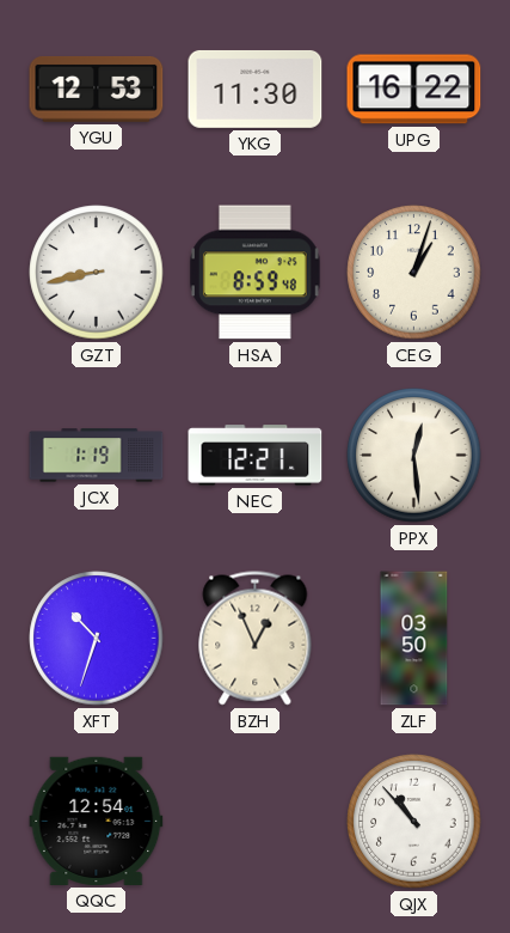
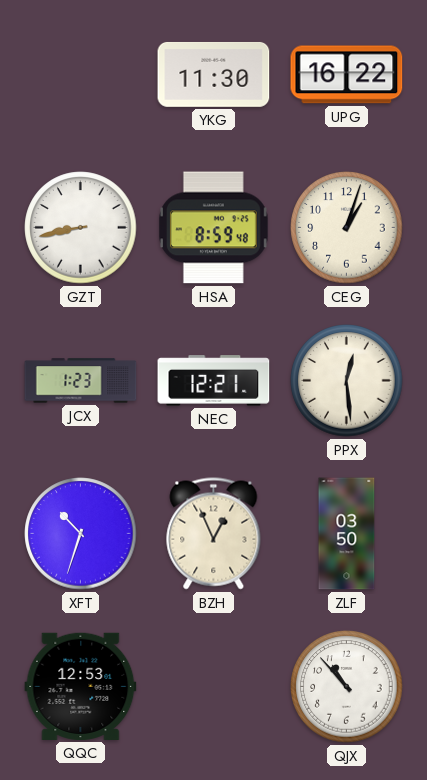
YGU: 12:53 -> none (97, 90)
JCX: 1:19 -> 1:23 (81, 381)
QQC: 12:54 -> 12:53 (81, 686)
